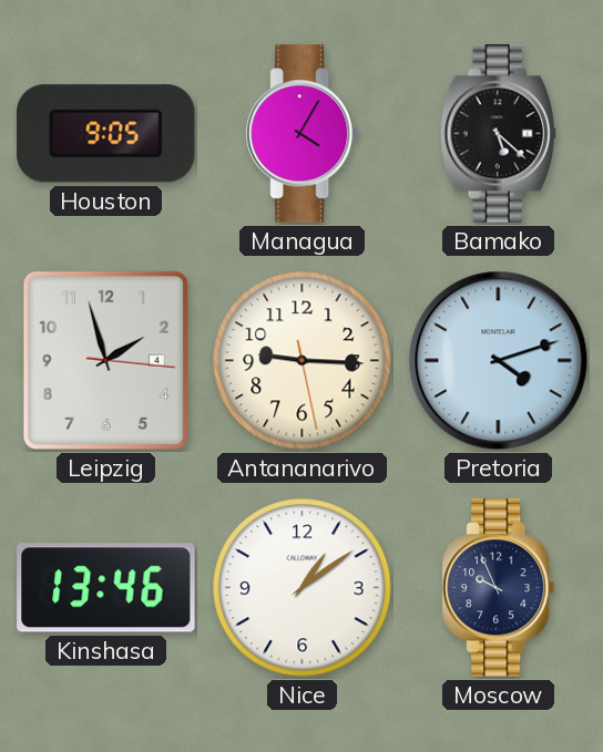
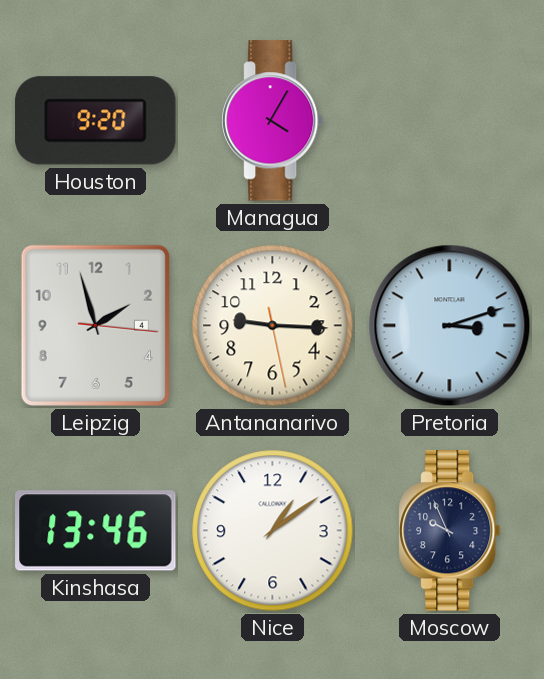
Houston: 9:05 -> 9:20 (96, 121)
Bamako: 5:22 -> none (498, 134)
Pretoria: 4:12 -> 3:12 (450, 326)
